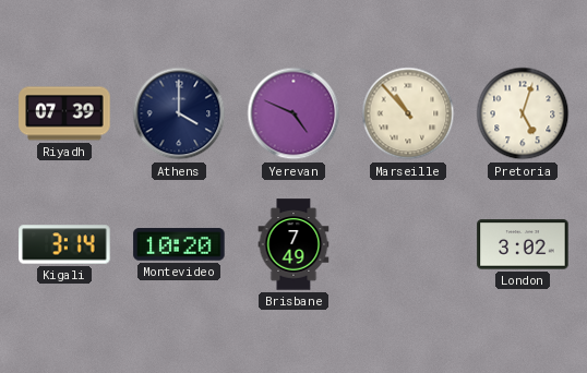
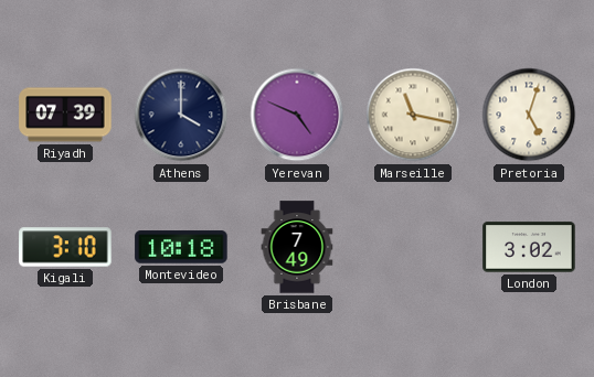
Marseille: 10:53 -> 11:17 (413, 115)
Kigali: 3:14 -> 3:10 (65, 247)
Montevideo: 10:20 -> 10:18 (181, 247)
